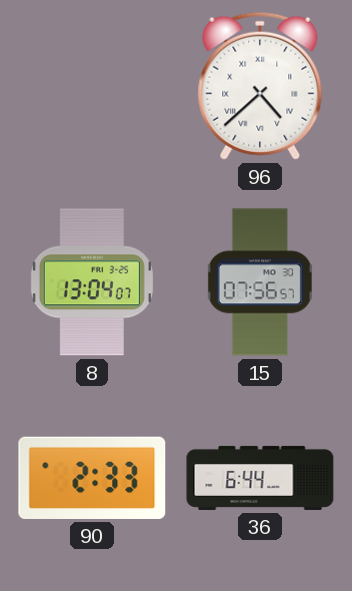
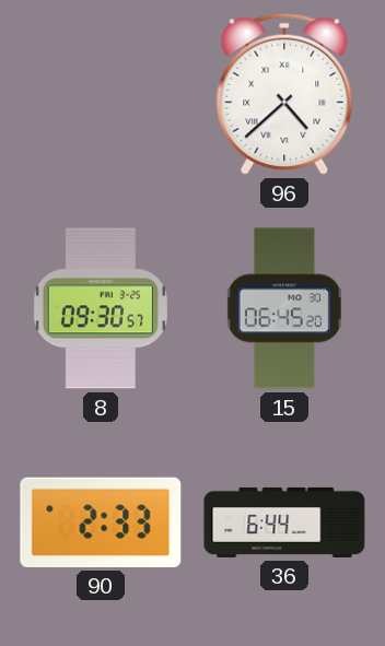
8: 13:04 -> 09:30 (101, 308)
15: 07:56 -> 06:45 (284, 308)
